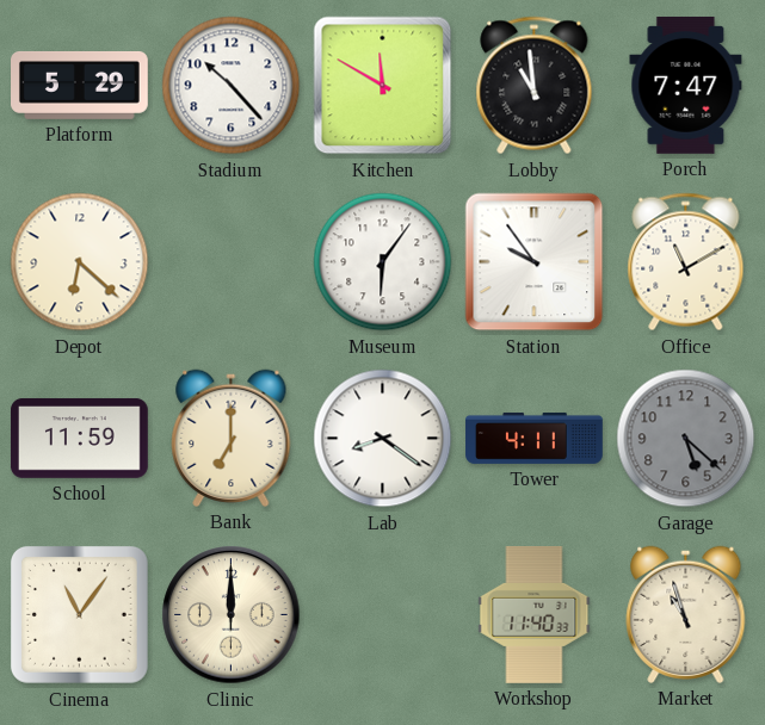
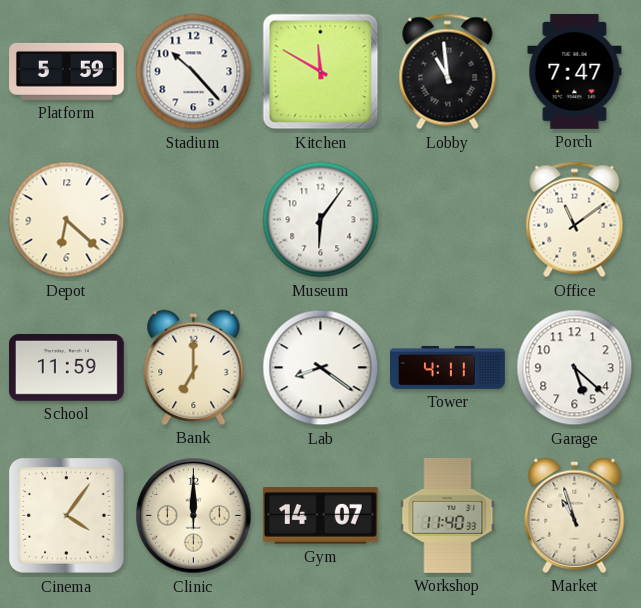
Platform: 5:29 -> 5:59 (67, 71)
Station: 9:54 -> none (535, 262)
Office: 11:10 -> 11:09 (575, 220)
Garage dial: grey -> white (575, 368)
Cinema: 11:06 -> 4:06 (66, 515)
Gym: none -> 14:07 (320, 516)
